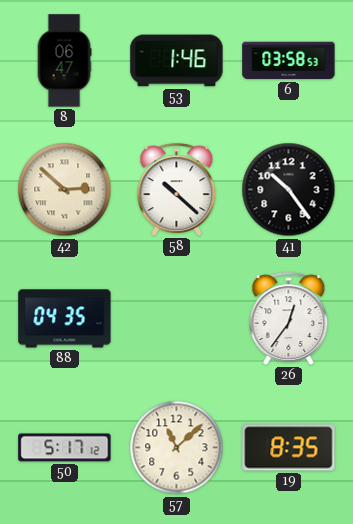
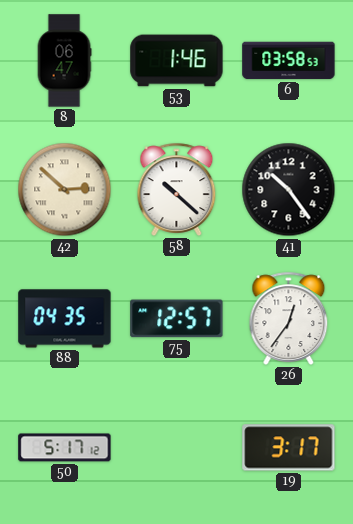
75: none -> 12:57 (177, 319)
57: 11:08 -> none (177, 448)
19: 8:35 -> 3:17 (289, 448)
